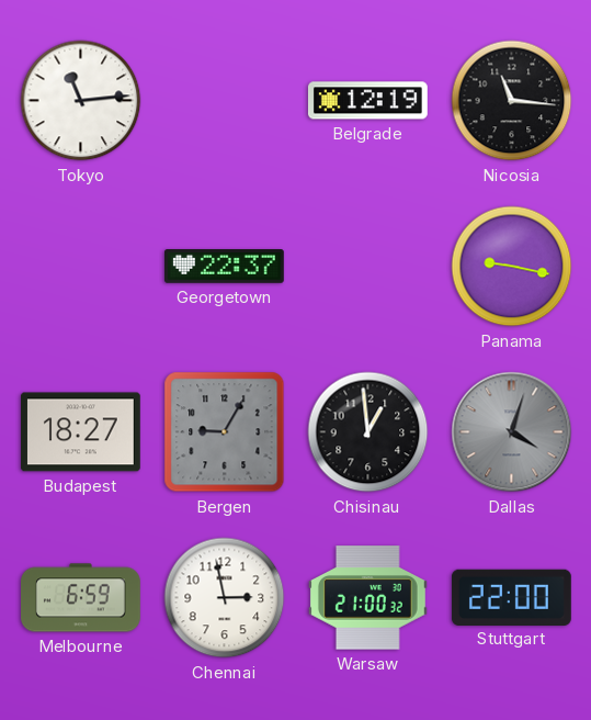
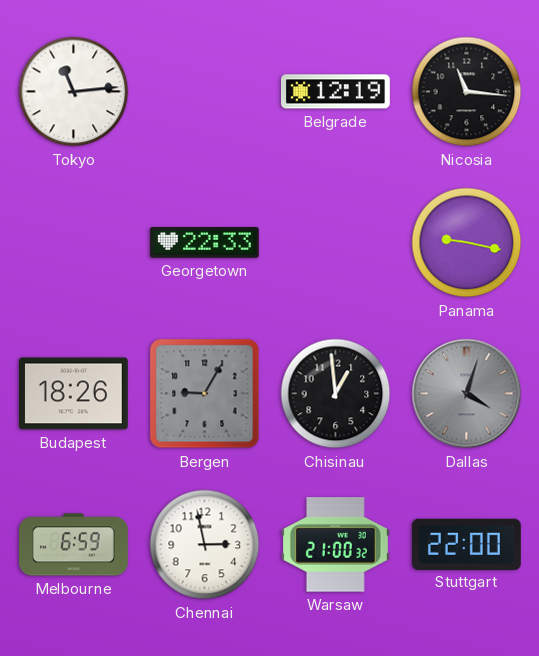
Georgetown: 22:37 -> 22:33 (204, 243)
Budapest: 18:27 -> 18:26 (73, 394)
